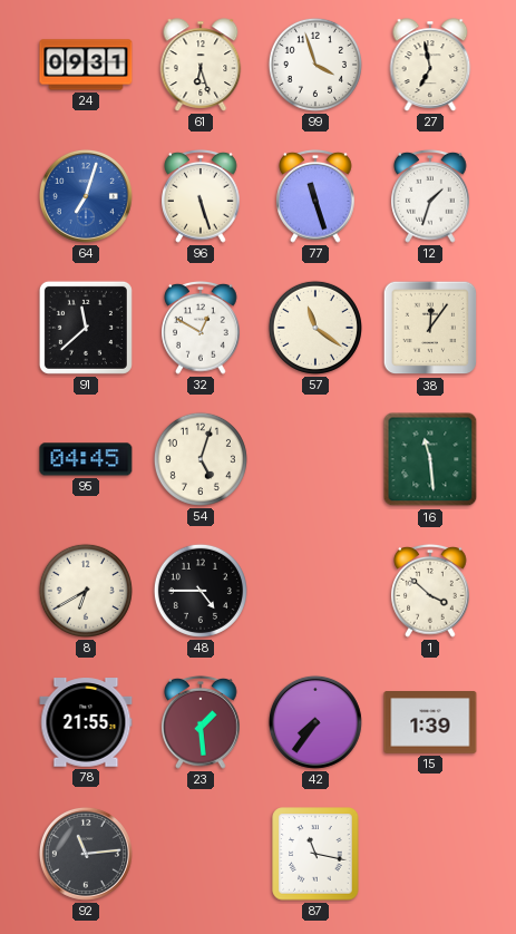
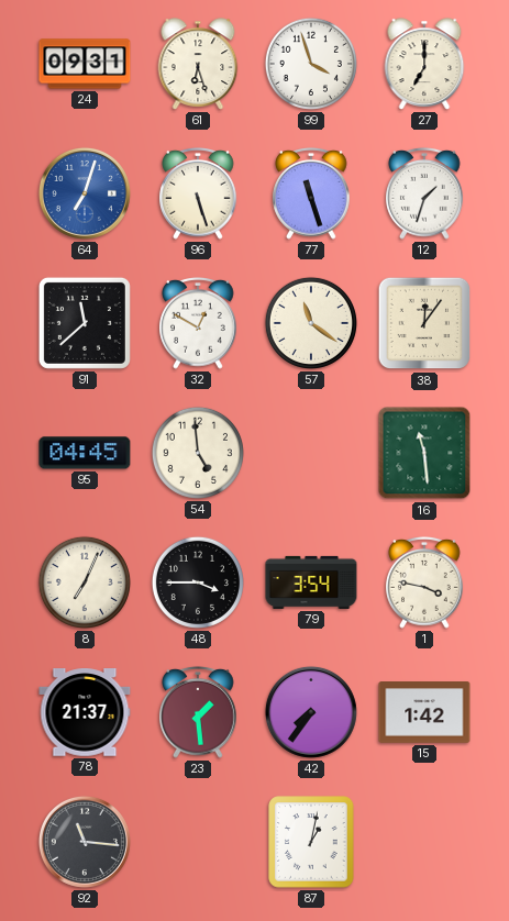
27: 6:58 -> 7:00 (424, 64)
54: 5:03 -> 4:59 (198, 453)
8: 6:40 -> 7:04 (85, 582)
48: 4:45 -> 3:45 (198, 582)
79: none -> 3:54 (311, 582)
1: 3:52 -> 3:47 (424, 582)
78: 21:55 -> 21:37 (85, 712)
15: 1:39 -> 1:42 (424, 712)
92: 11:14 -> 11:16 (85, 842)
87: 11:17 -> 1:02 (311, 842)
